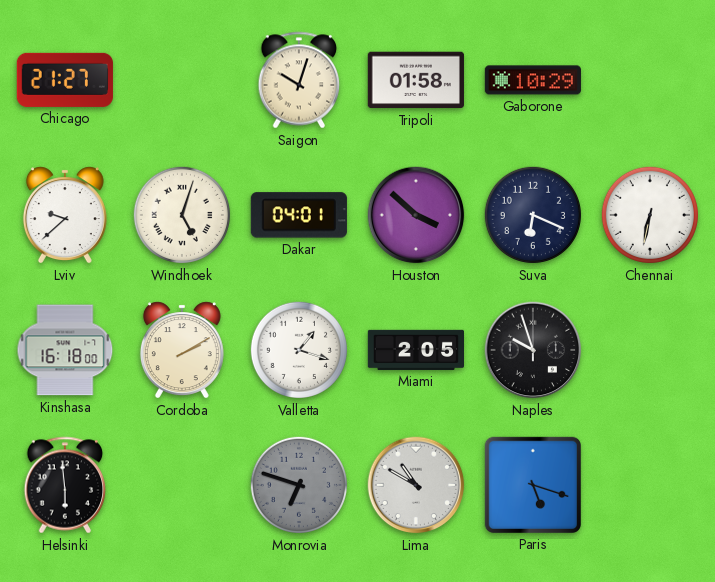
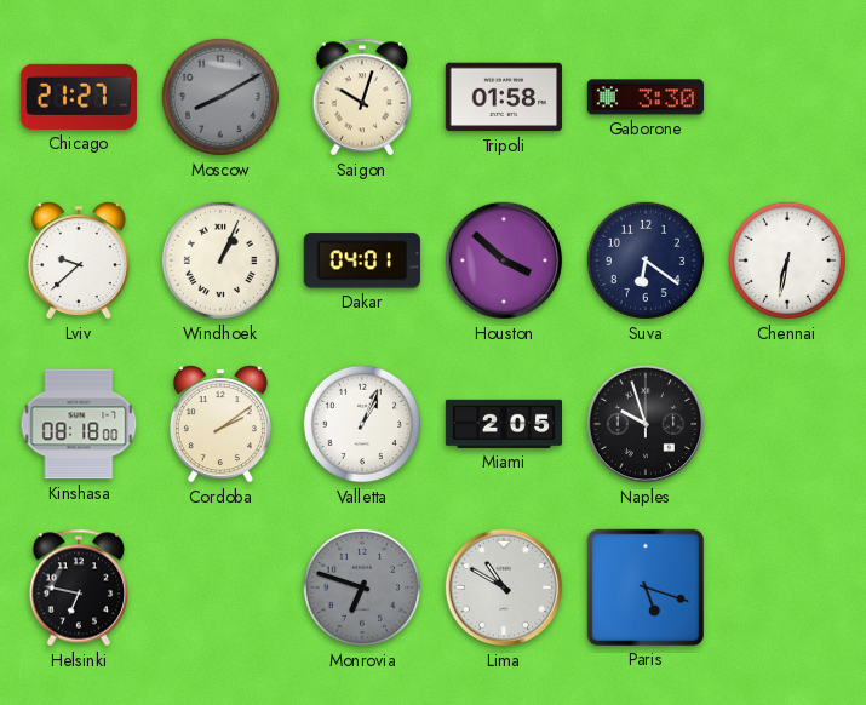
Moscow: none -> 8:10 (220, 97)
Gaborone: 10:29 -> 3:30 (646, 97)
Windhoek: 5:03 -> 1:04 (220, 260)
Suva: 6:19 -> 6:21 (646, 260)
Kinshasa: 16:18 -> 08:18 (79, 424)
Cordoba: 2:10 -> 2:09 (220, 424)
Valletta: 1:18 -> 1:04 (362, 424)
Helsinki: 5:59 -> 6:47 (79, 587)
